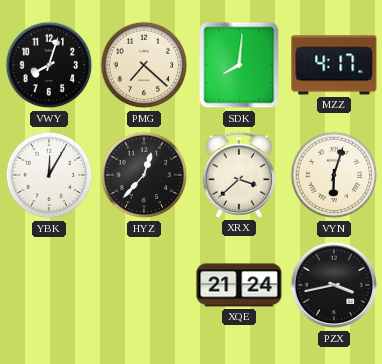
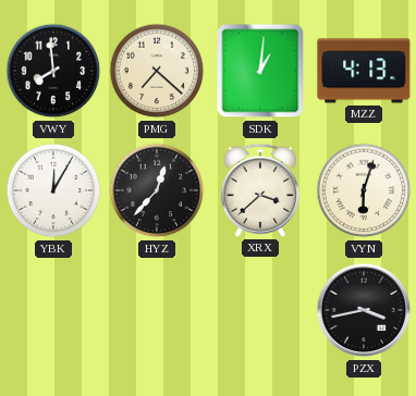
VWY: 8:03 -> 7:59 (53, 71)
SDK: 8:01 -> 1:01 (260, 71)
MZZ: 4:17 -> 4:13 (364, 71)
XQE: 21:24 -> none (239, 285)
